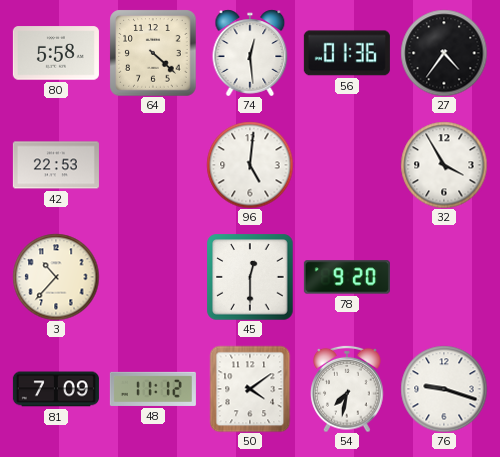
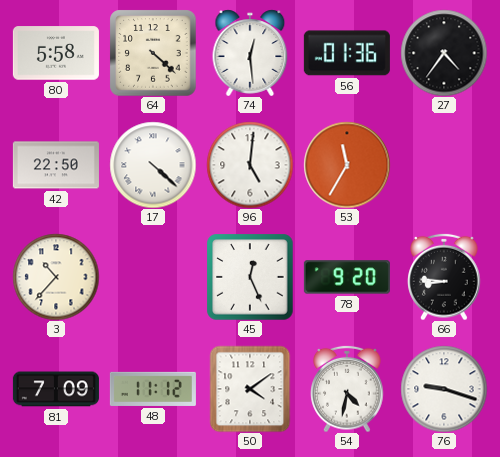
42: 22:53 -> 22:50 (56, 165)
17: none -> 4:22 (153, 165)
53: none -> 11:35 (347, 165)
32: 3:55 -> none (444, 165)
45: 12:30 -> 12:26 (250, 277)
66: none -> 8:46 (444, 277)
54: 7:32 -> 4:32 (347, 389)
